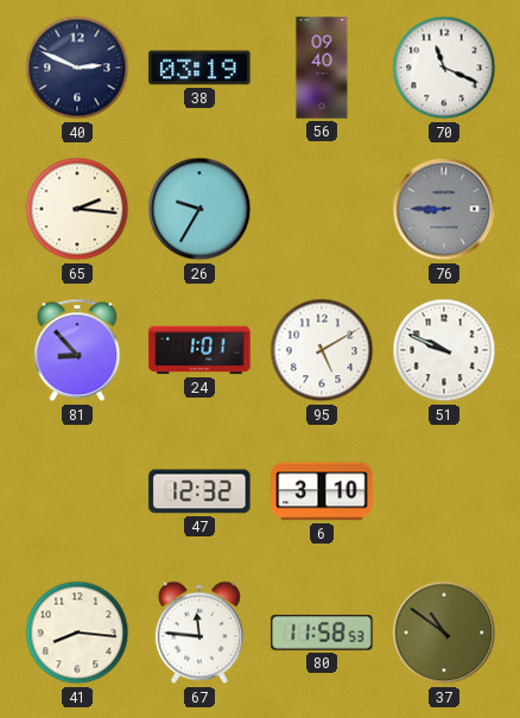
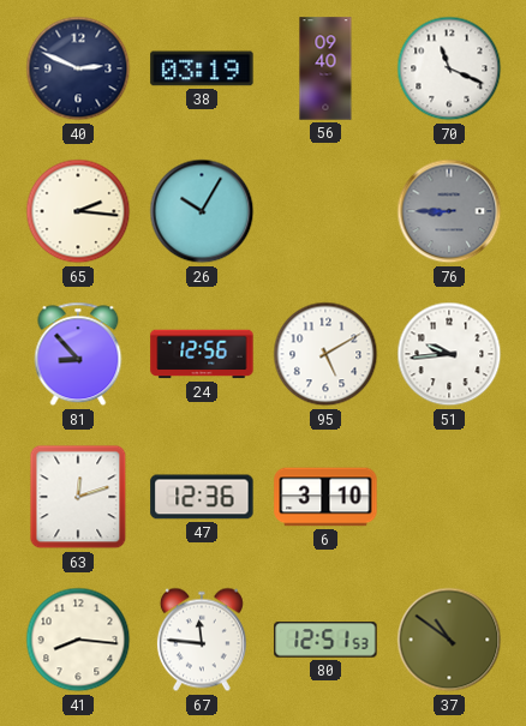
26: 9:35 -> 10:05 (202, 211)
24: 1:01 -> 12:56 (202, 354)
51: 9:49 -> 9:44 (449, 354)
63: none -> 12:12 (78, 497)
47: 12:32 -> 12:36 (202, 497)
80: 11:58 -> 12:51 (325, 640)
